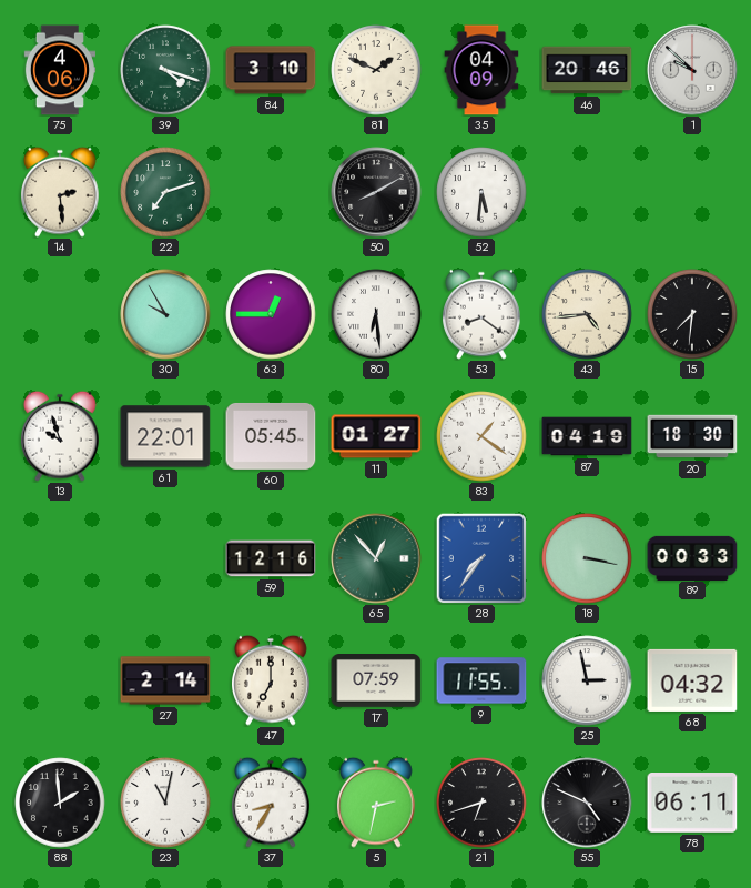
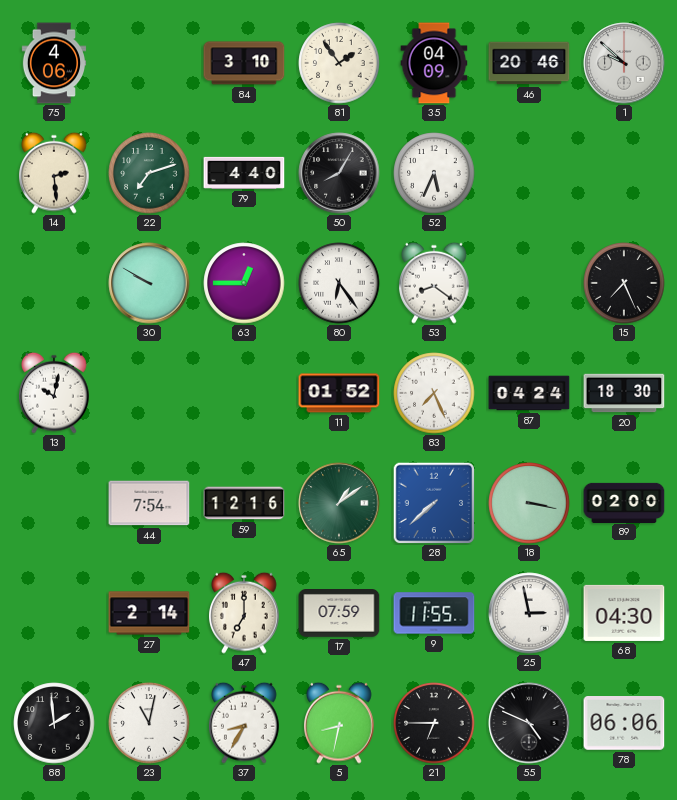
39: 4:18 -> none (165, 70)
81: 1:49 -> 1:54 (339, 63)
79: none -> 4:40 (244, 173)
50: 8:10 -> 8:05 (339, 173)
52: 5:31 -> 5:34 (434, 173)
30: 9:55 -> 9:50 (149, 283)
80: 6:29 -> 6:24 (339, 283)
43: 4:44 -> none (587, 314)
15: 7:31 -> 7:26 (624, 283)
13: 9:57 -> 10:02 (54, 393)
61: 22:01 -> none (165, 436)
60: 05:45 -> none (271, 436)
11: 01:27 -> 01:52 (339, 393)
83: 1:21 -> 7:26 (434, 393)
87: 04:19 -> 04:24 (529, 393)
44: none -> 7:54 (149, 503)
65: 12:53 -> 1:09 (339, 503)
28: 7:36 -> 7:38 (434, 503)
89: 00:33 -> 02:00 (624, 502)
68: 04:32 -> 04:30 (624, 613)
5: 2:32 -> 8:32 (339, 723)
21: 6:42 -> 6:45 (434, 723)
78: 06:11 -> 06:06 (624, 724)
